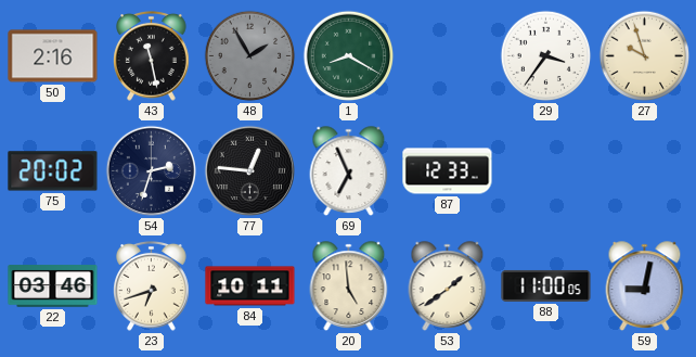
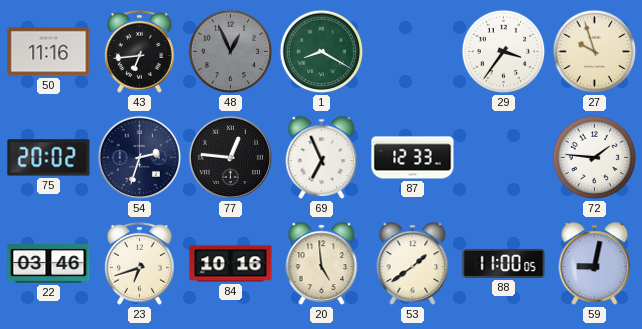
50: 2:16 -> 11:16 (49, 52)
43: 11:28 -> 6:44 (140, 52)
48: 1:55 -> 12:56 (231, 52)
72: none -> 1:46 (595, 158)
84: 10:11 -> 10:16 (231, 264)
